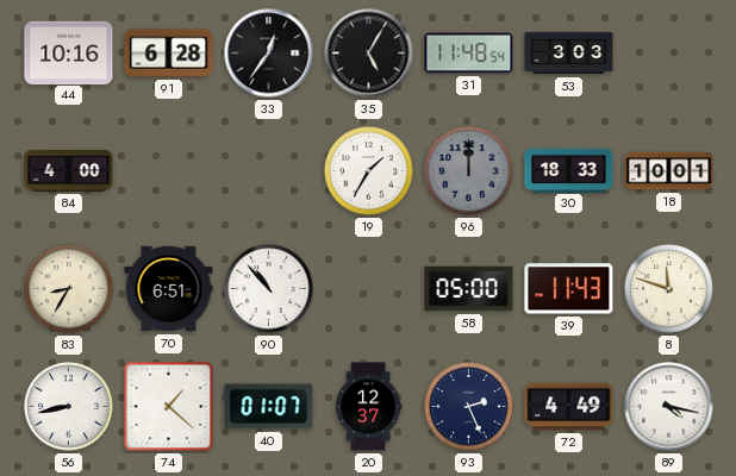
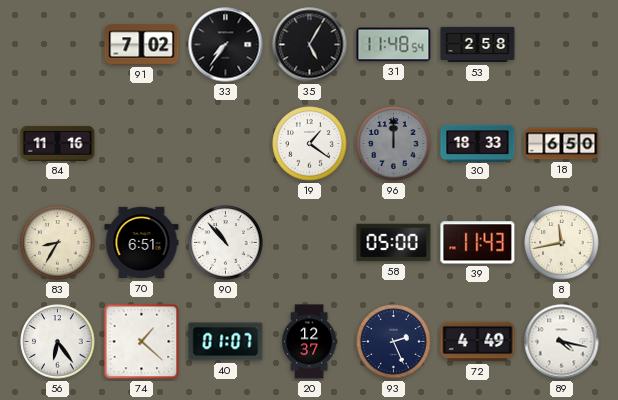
44: 10:16 -> none (69, 52)
91: 6:28 -> 7:02 (142, 45)
33: 12:36 -> 7:36 (226, 45)
53: 3:03 -> 2:58 (478, 45)
84: 4:00 -> 11:16 (58, 143)
19: 1:35 -> 1:21 (310, 144)
18: 10:01 -> 6:50 (562, 144)
8: 11:48 -> 11:43 (562, 243)
56: 8:43 -> 6:24 (58, 342)
